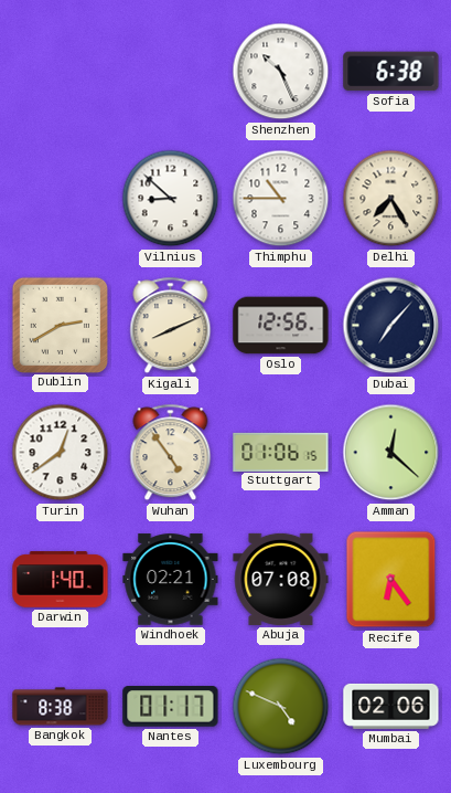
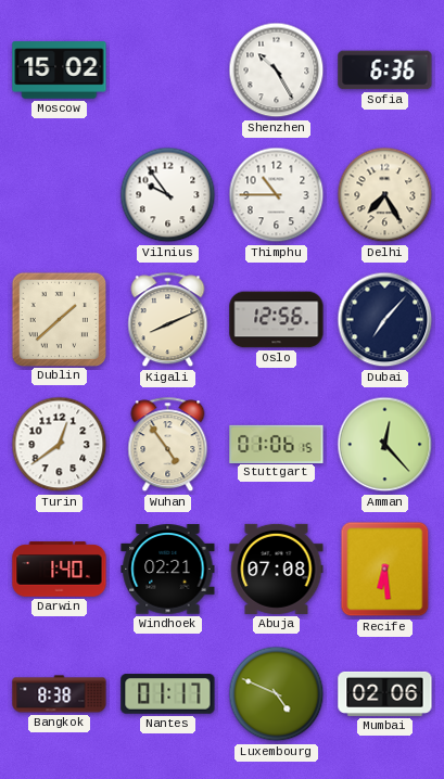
Moscow: none -> 15:02 (60, 71)
Shenzhen: 10:26 -> 10:25 (277, 71)
Sofia: 6:38 -> 6:36 (385, 71)
Vilnius: 8:52 -> 9:54 (168, 195)
Dublin: 2:40 -> 1:38 (59, 319)
Amman: 12:22 -> 12:23 (385, 445)
Recife: 6:24 -> 6:29 (385, 570)
